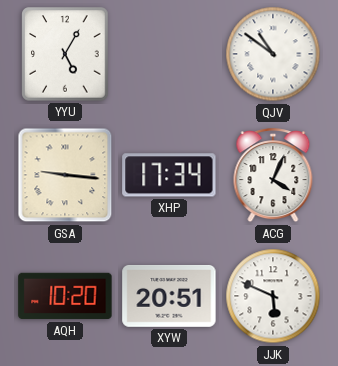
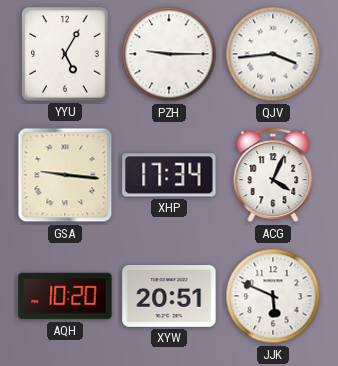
PZH: none -> 9:15 (169, 54)
QJV: 10:51 -> 3:44 (273, 54)
